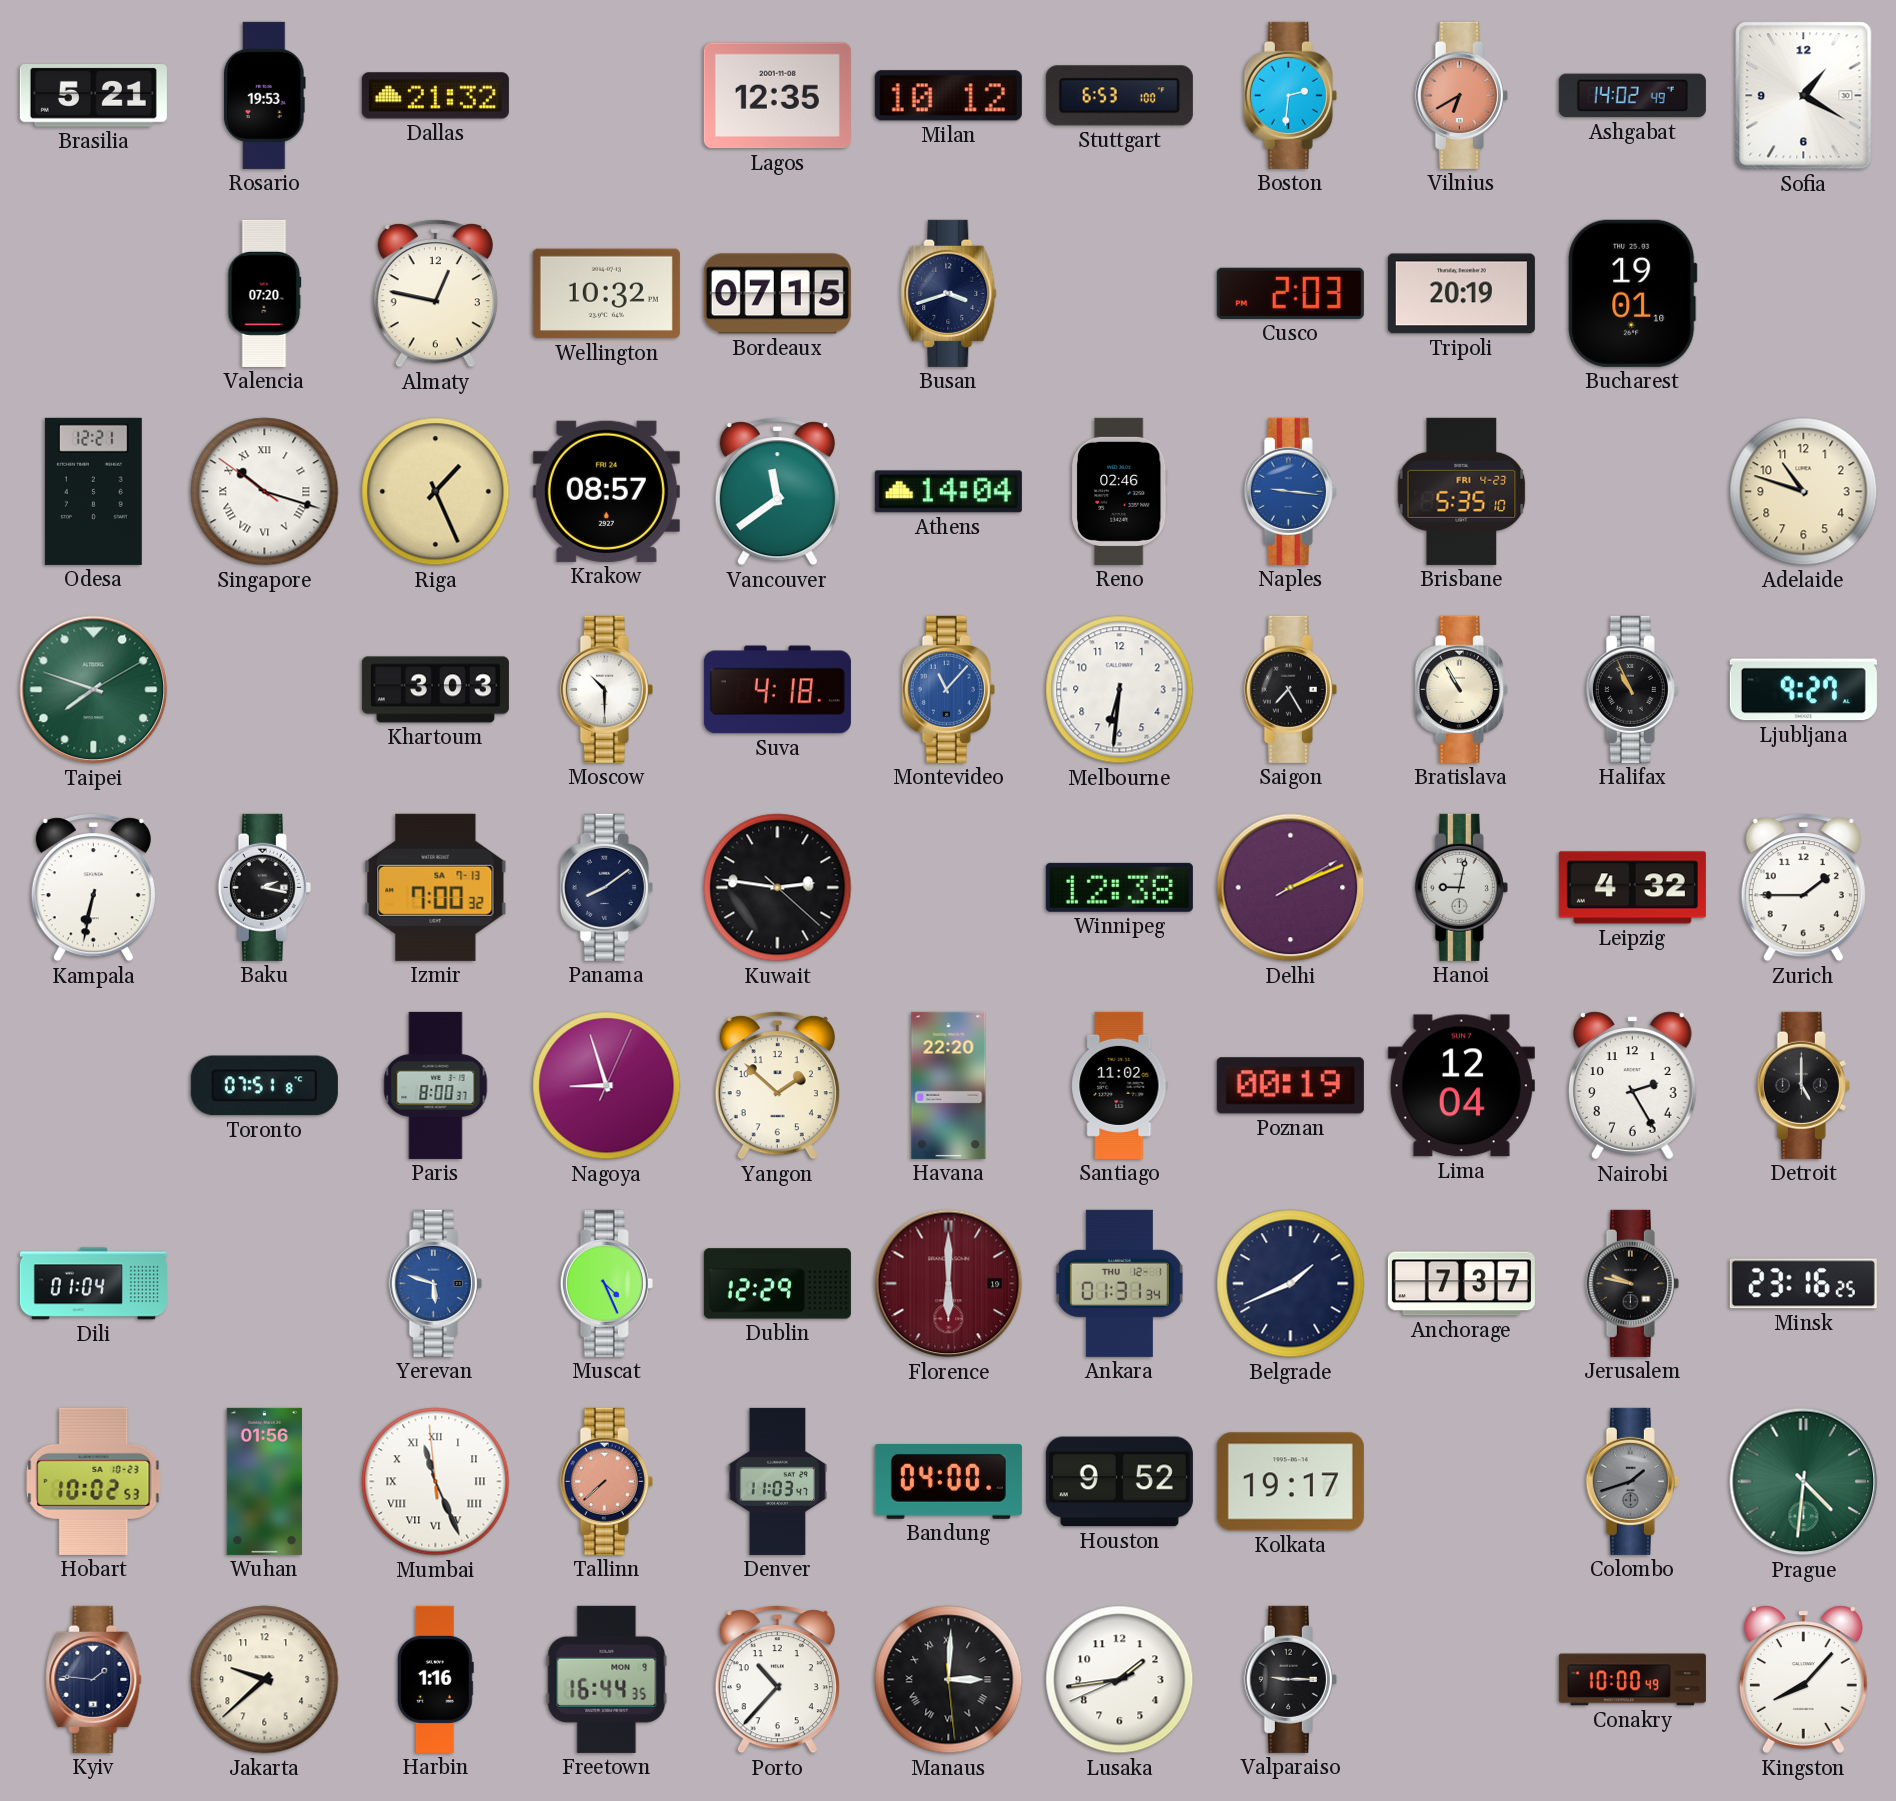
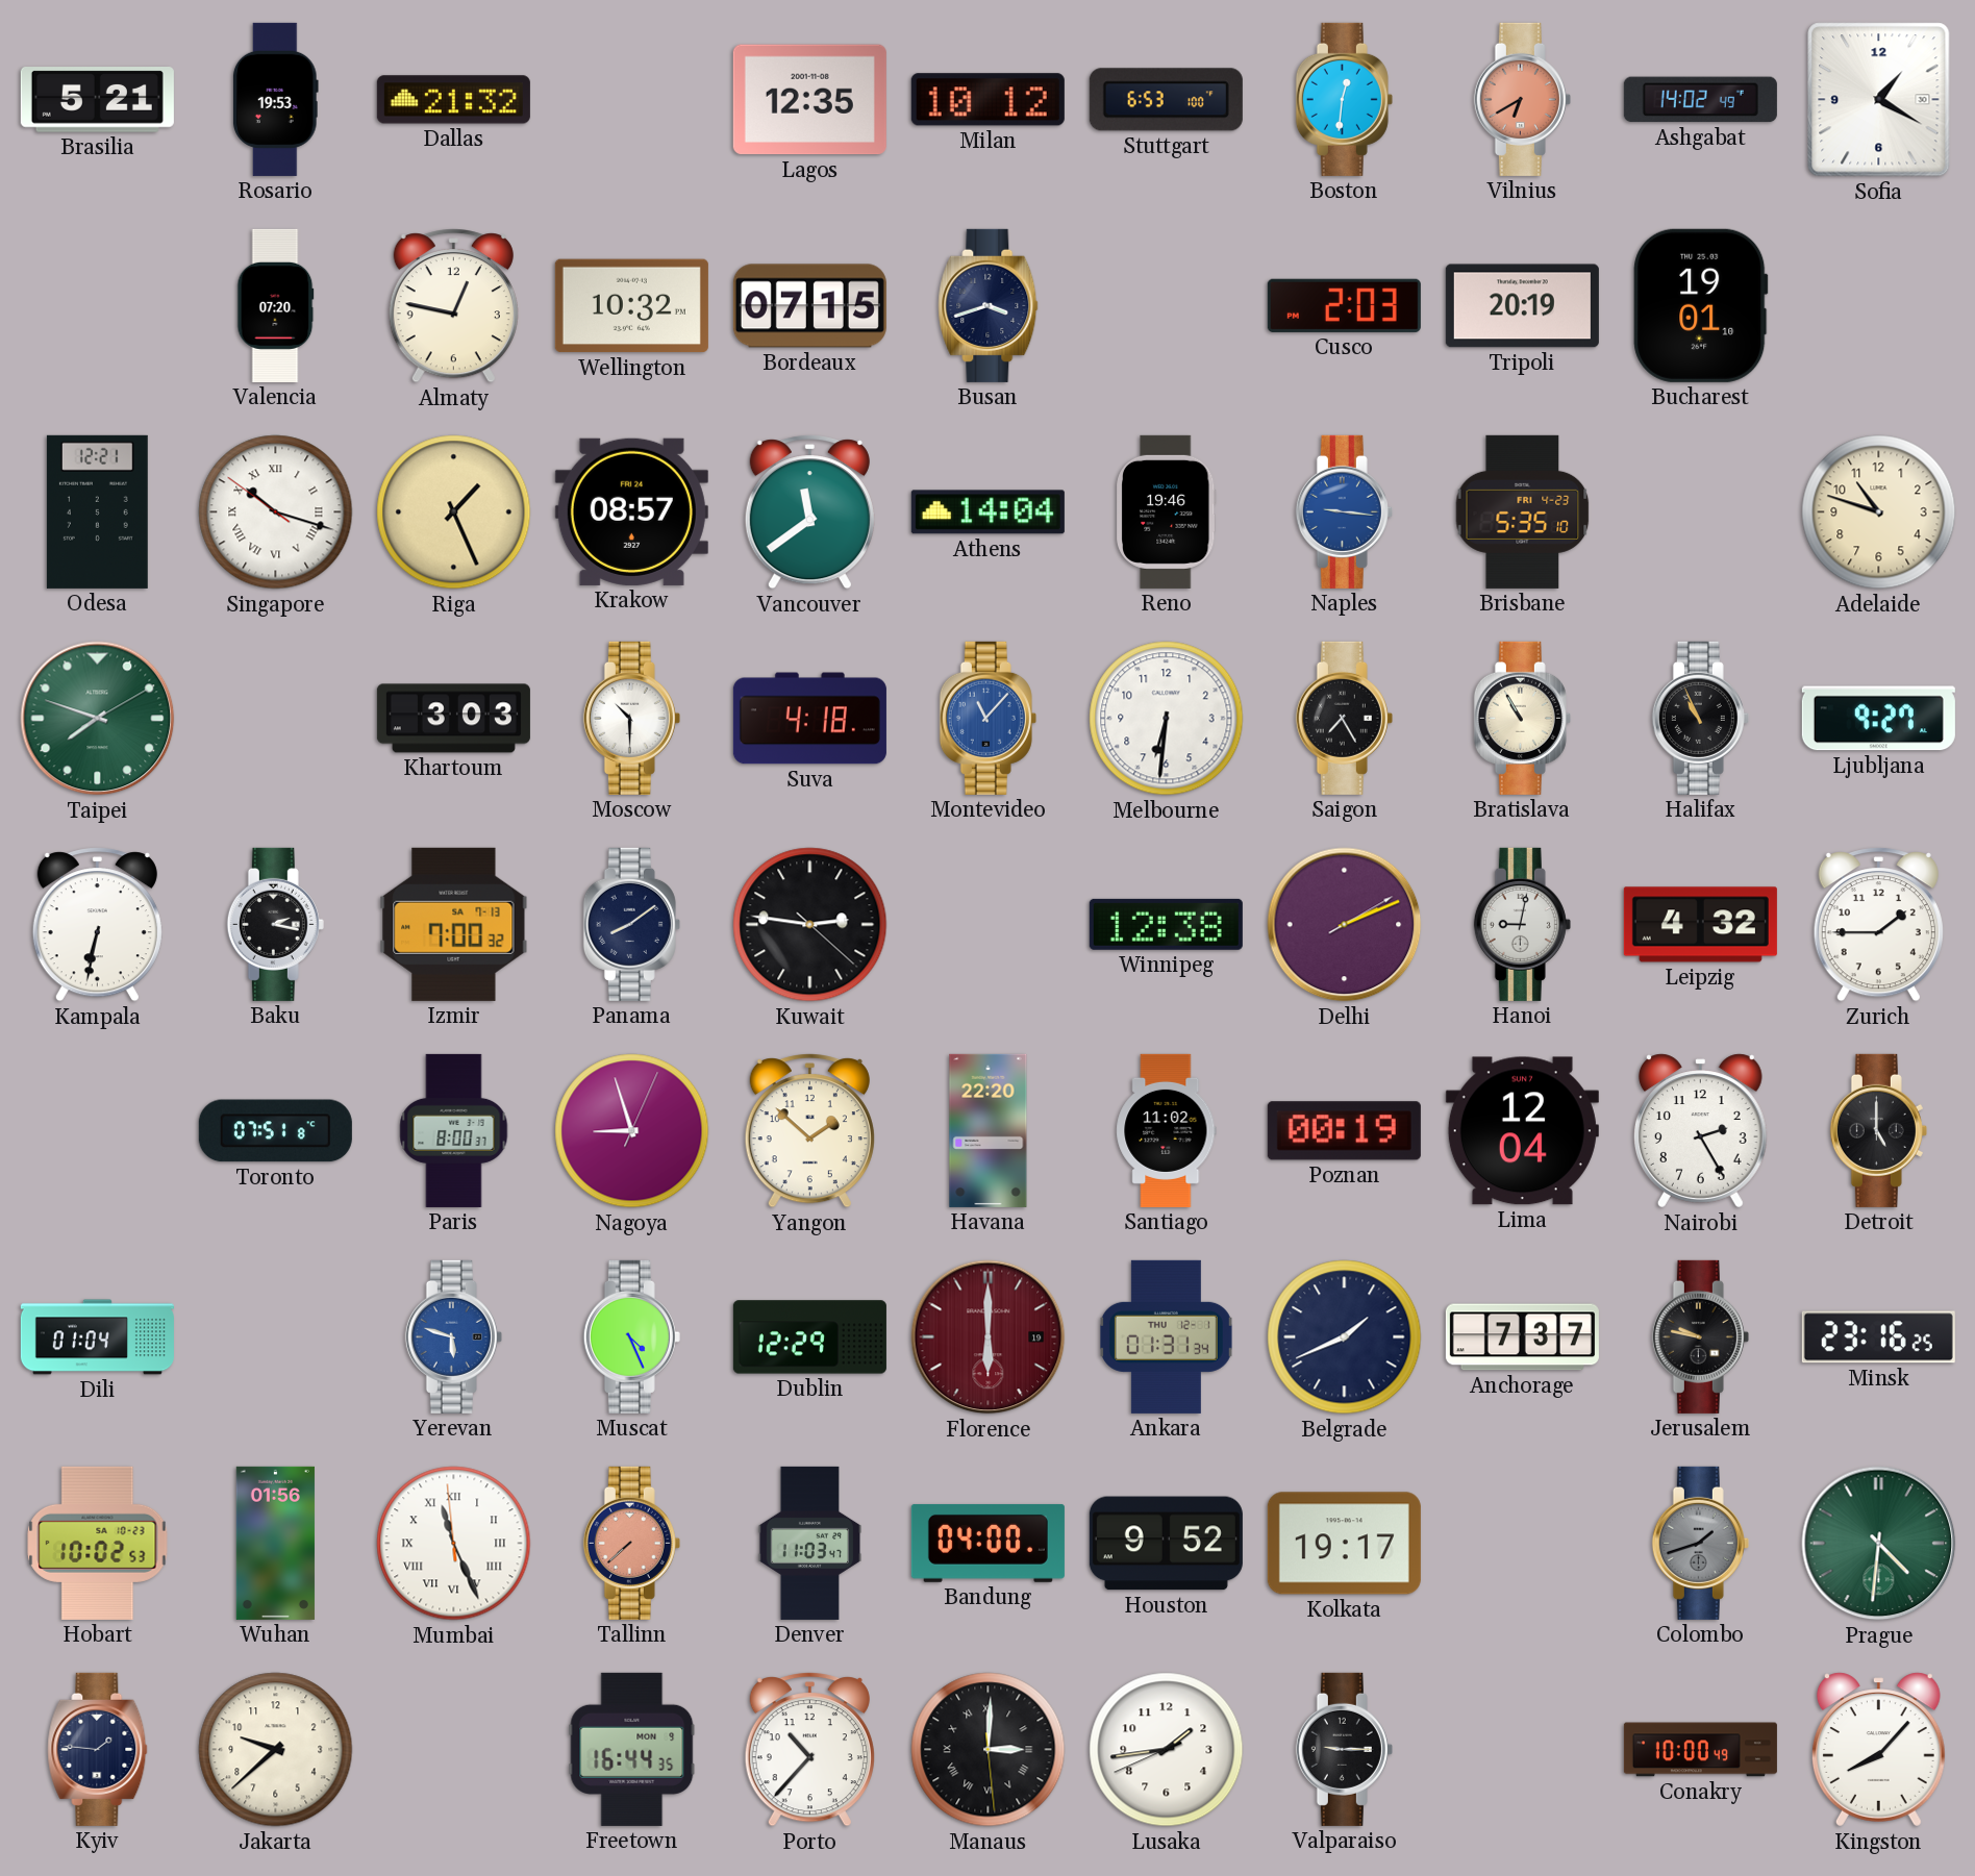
Boston: 2:31 -> 12:31 (1344, 99)
Reno: 02:46 -> 19:46 (1167, 511)
Harbin: 1:16 -> none (435, 1679)
